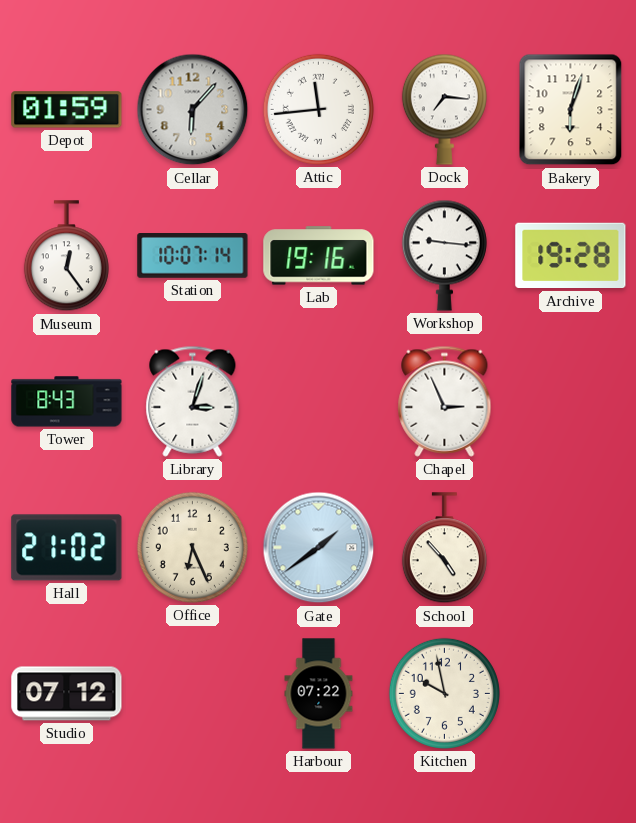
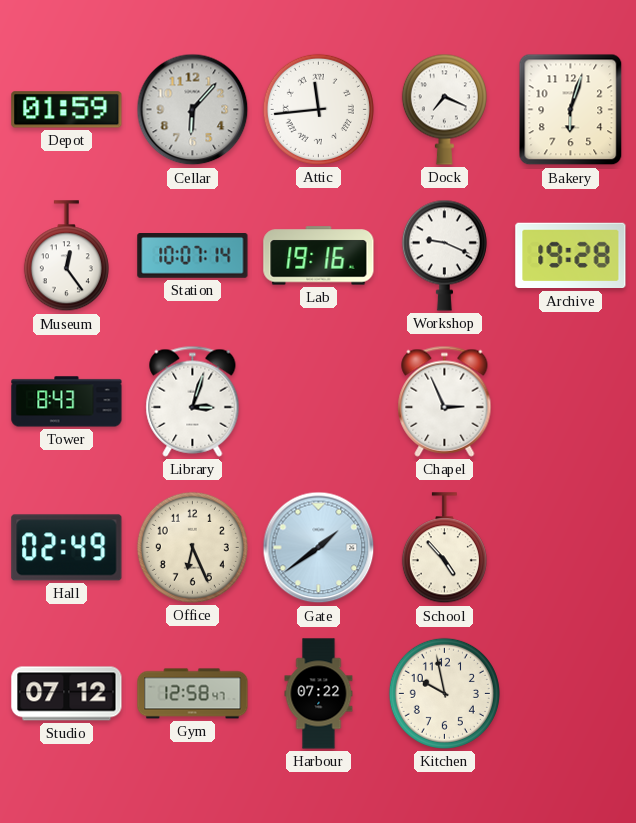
Dock: 7:16 -> 7:19 (444, 109)
Workshop: 9:16 -> 9:19 (444, 255)
Hall: 21:02 -> 02:49 (67, 548)
Gym: none -> 12:58 (193, 694)
